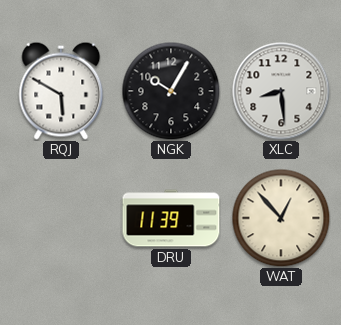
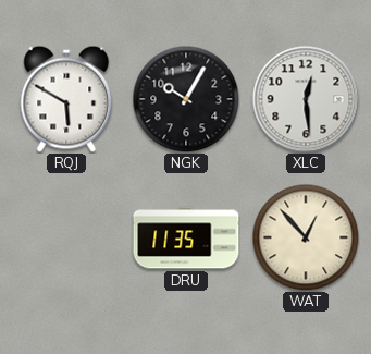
XLC: 8:29 -> 12:29 (306, 99)
DRU: 11:39 -> 11:35 (186, 237)
